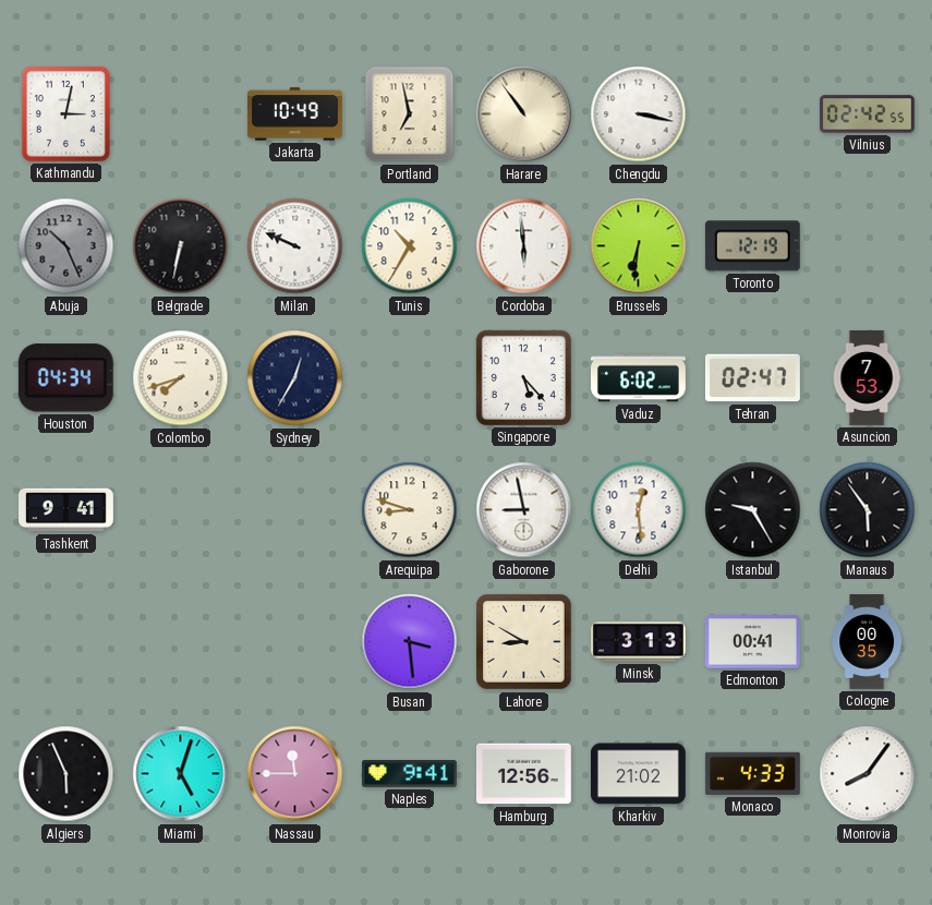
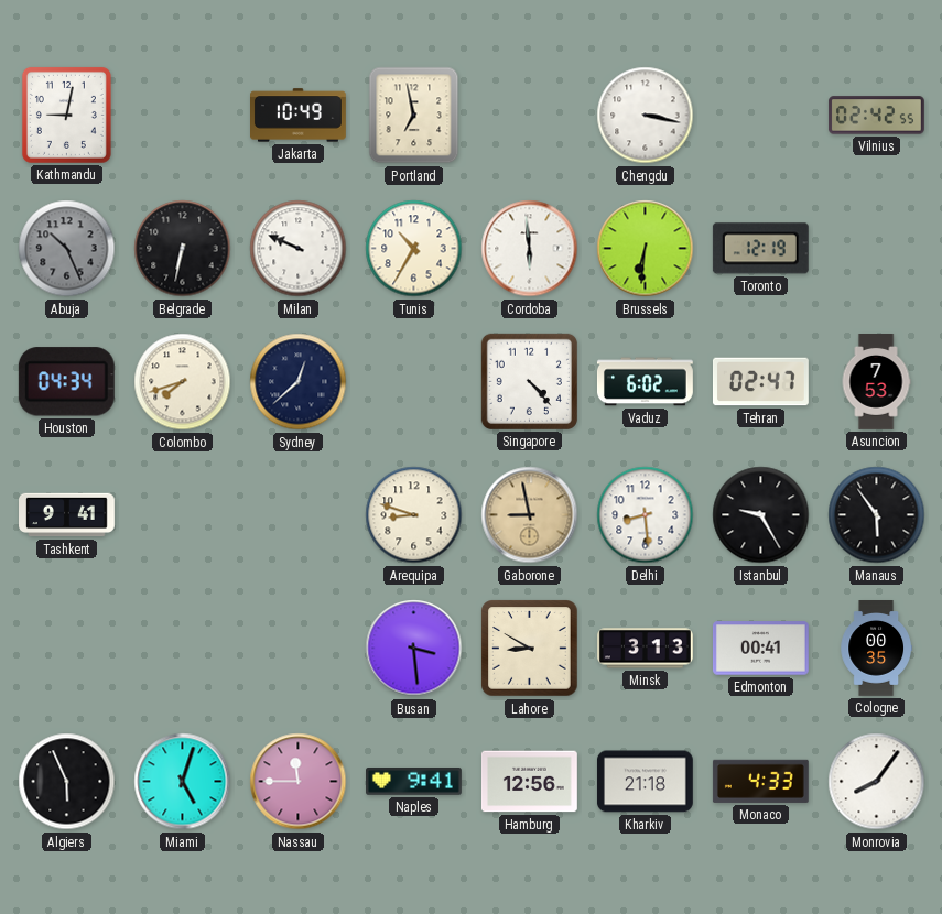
Kathmandu: 3:02 -> 9:02 (66, 115)
Harare: 10:54 -> none (524, 114)
Sydney: 12:35 -> 12:38 (299, 382)
Singapore: 5:23 -> 4:23 (529, 381)
Gaborone dial: white -> champagne (530, 515)
Delhi: 12:29 -> 8:29 (646, 515)
Kharkiv: 21:02 -> 21:18 (645, 782)
